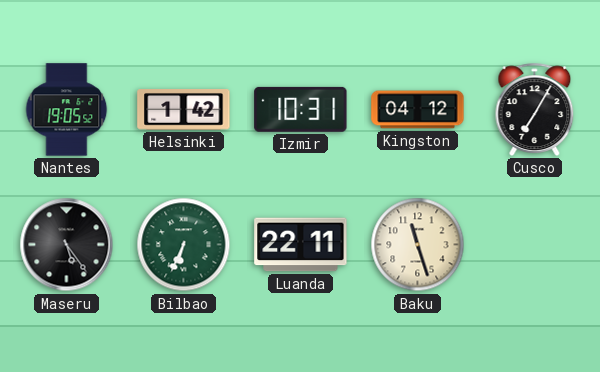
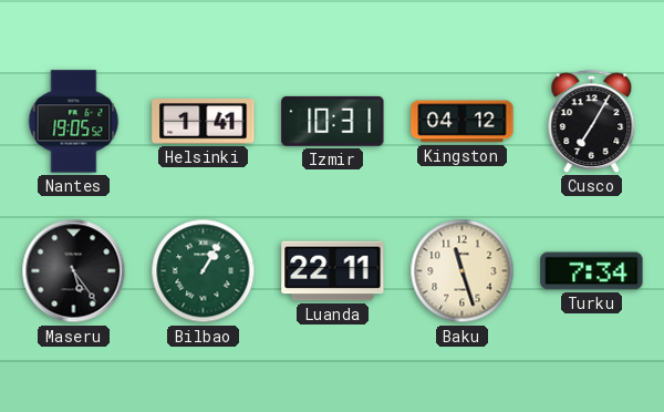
Helsinki: 1:42 -> 1:41 (204, 122)
Bilbao: 6:34 -> 1:05 (204, 271)
Turku: none -> 7:34 (592, 271)
